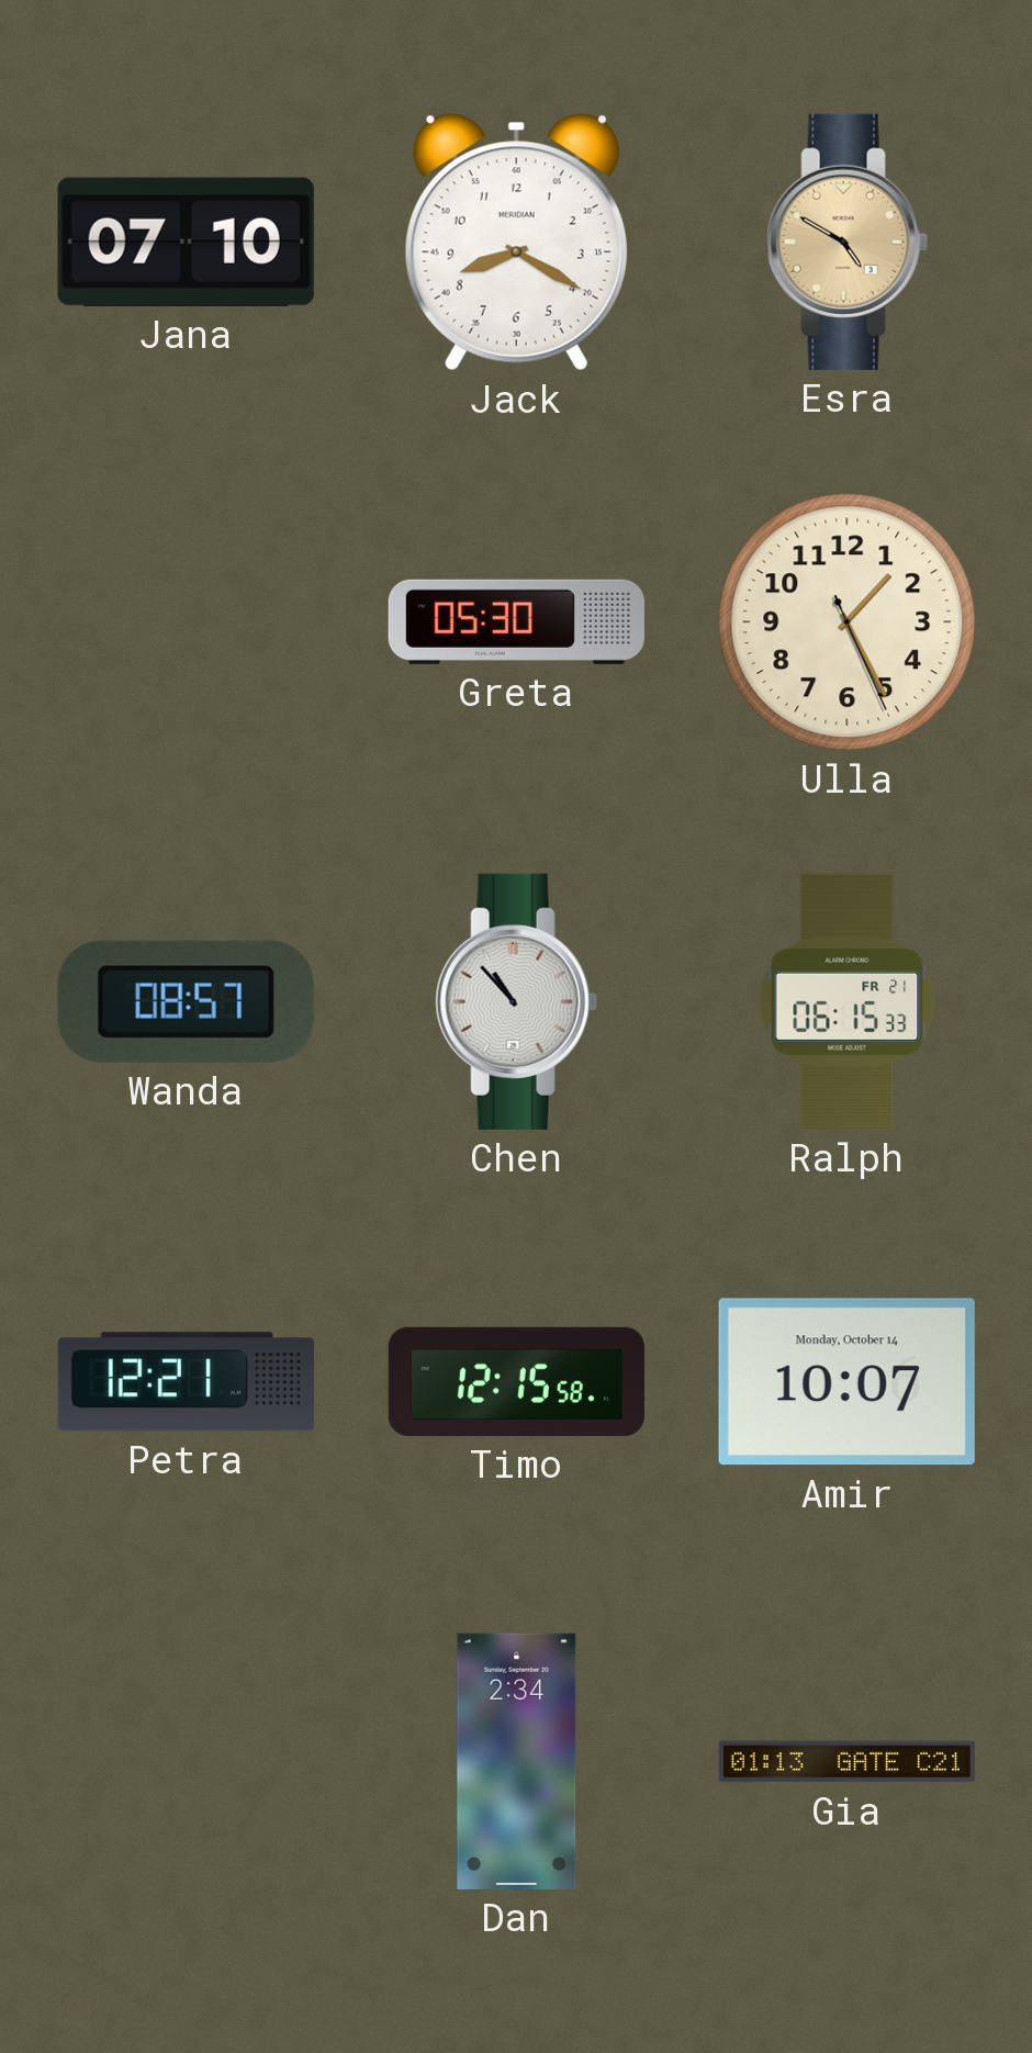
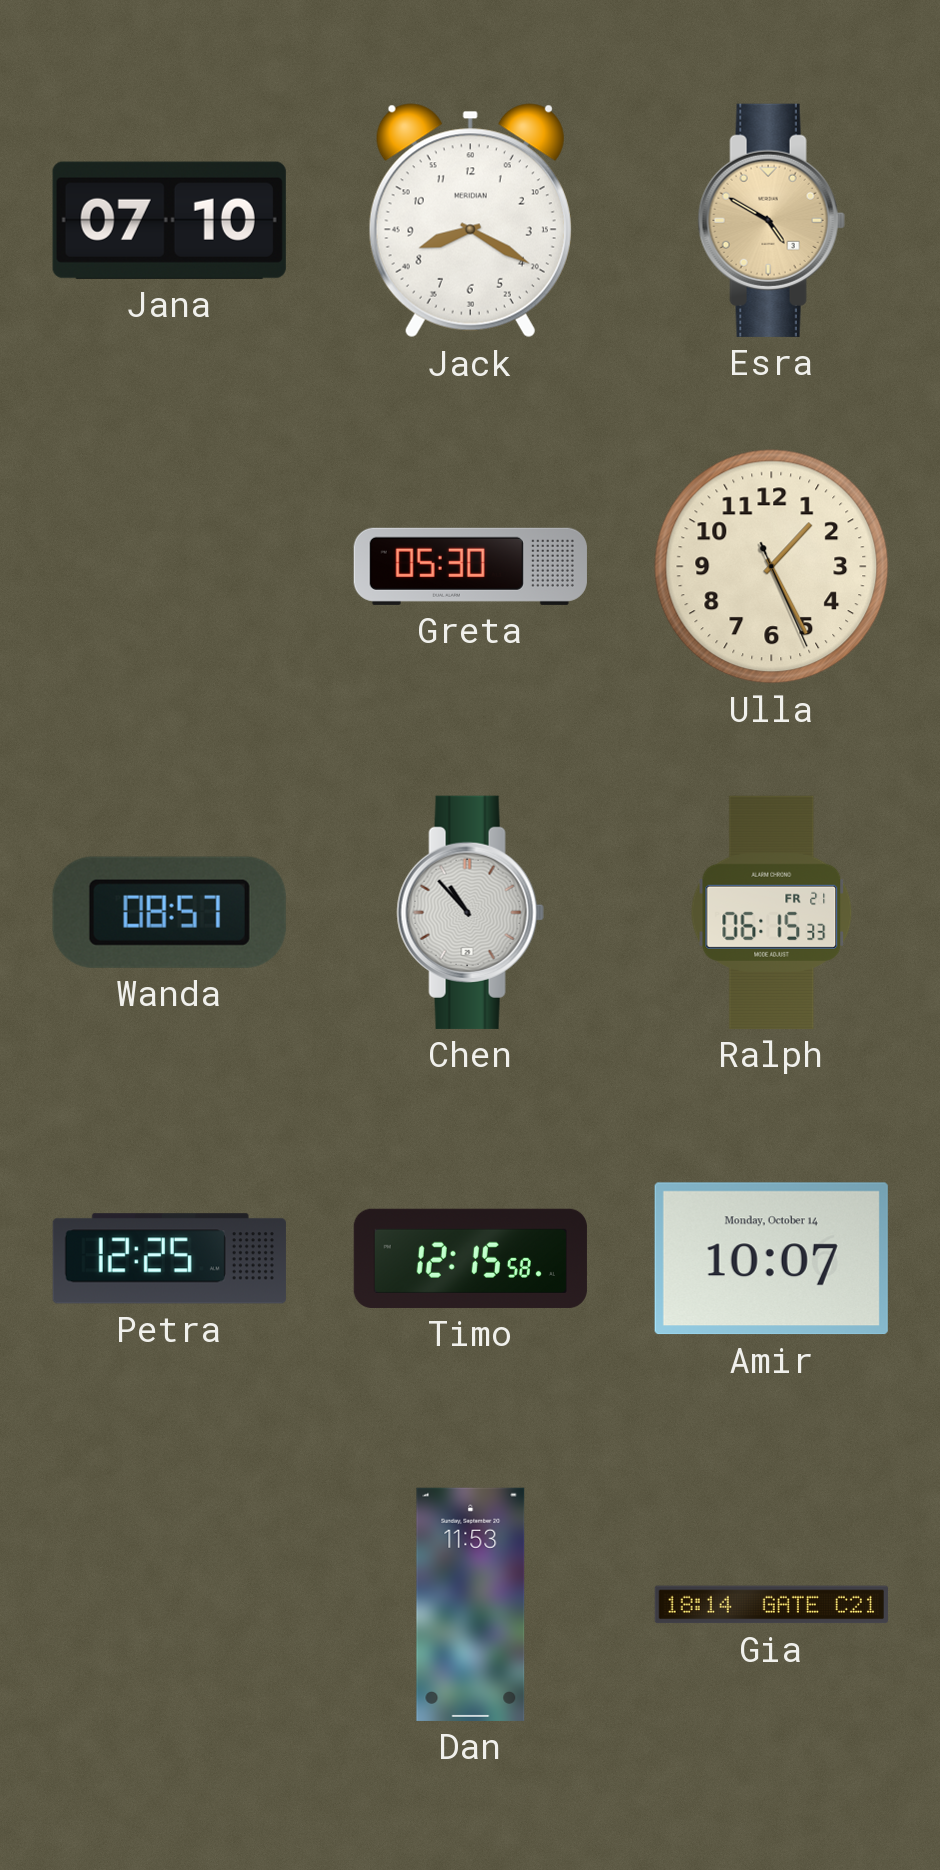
Petra: 12:21 -> 12:25 (169, 1259)
Dan: 2:34 -> 11:53 (471, 1604)
Gia: 01:13 -> 18:14 (771, 1605)
